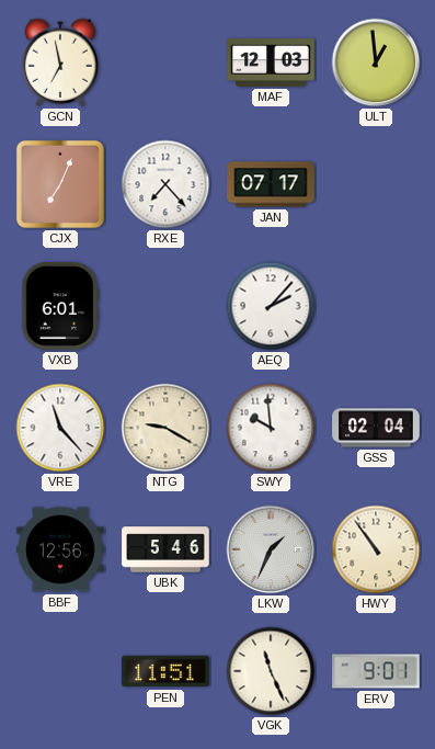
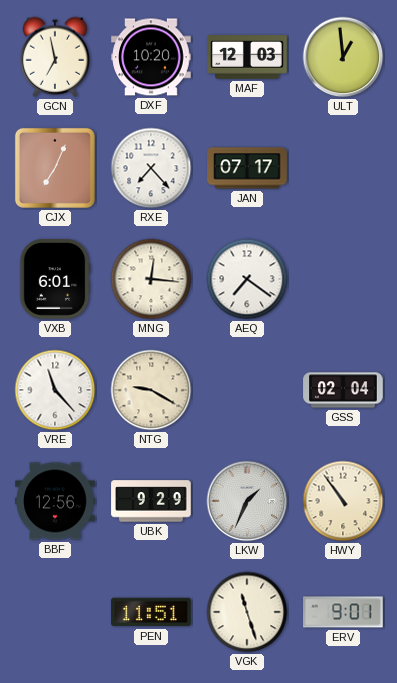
DXF: none -> 10:20 (151, 57)
MNG: none -> 12:16 (151, 279)
AEQ: 2:07 -> 7:21 (247, 279)
SWY: 9:59 -> none (271, 428)
UBK: 5:46 -> 9:29 (151, 501)
VGK: 11:26 -> 11:27 (247, 612)
